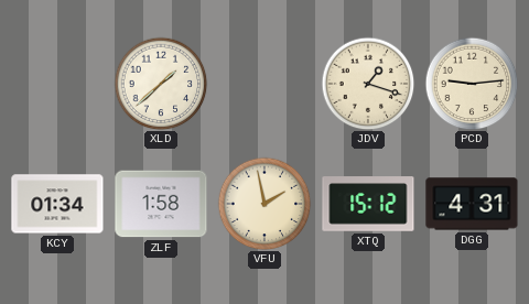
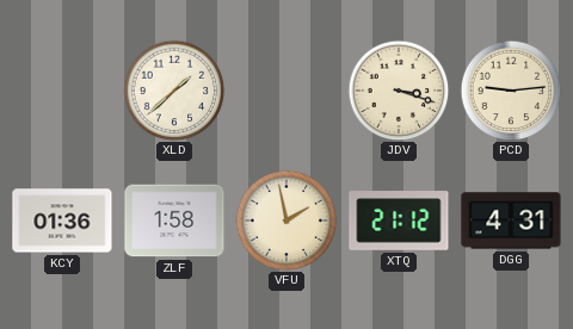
JDV: 1:18 -> 3:18 (399, 91)
KCY: 01:34 -> 01:36 (62, 221)
XTQ: 15:12 -> 21:12 (399, 221)
